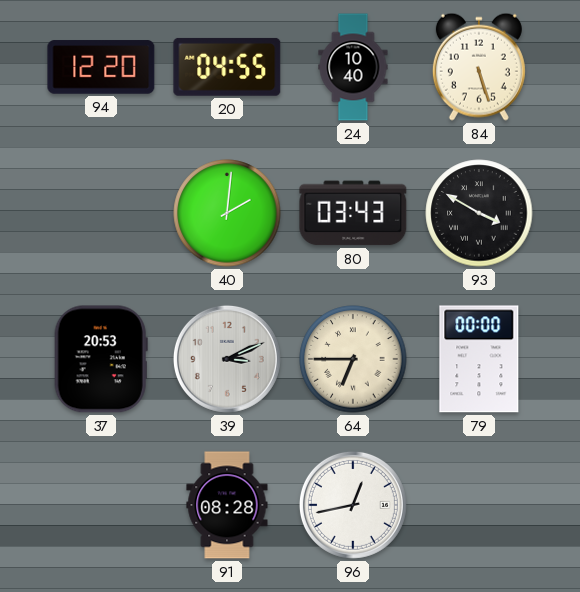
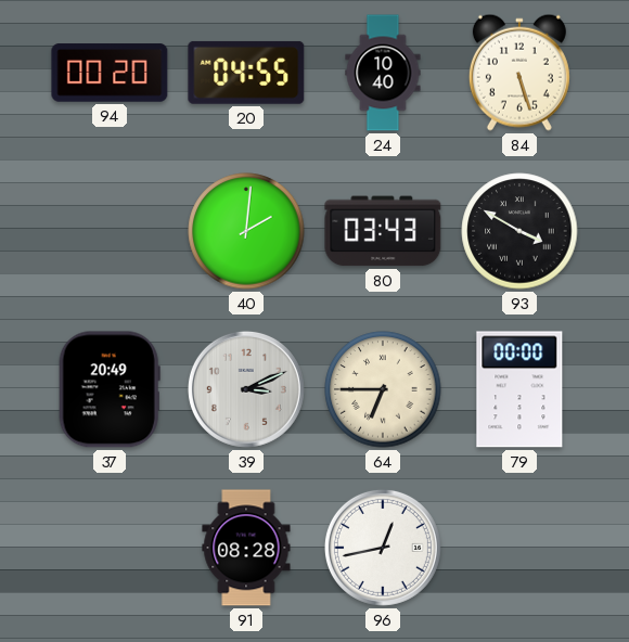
94: 12:20 -> 00:20 (110, 73)
37: 20:53 -> 20:49 (110, 389)
